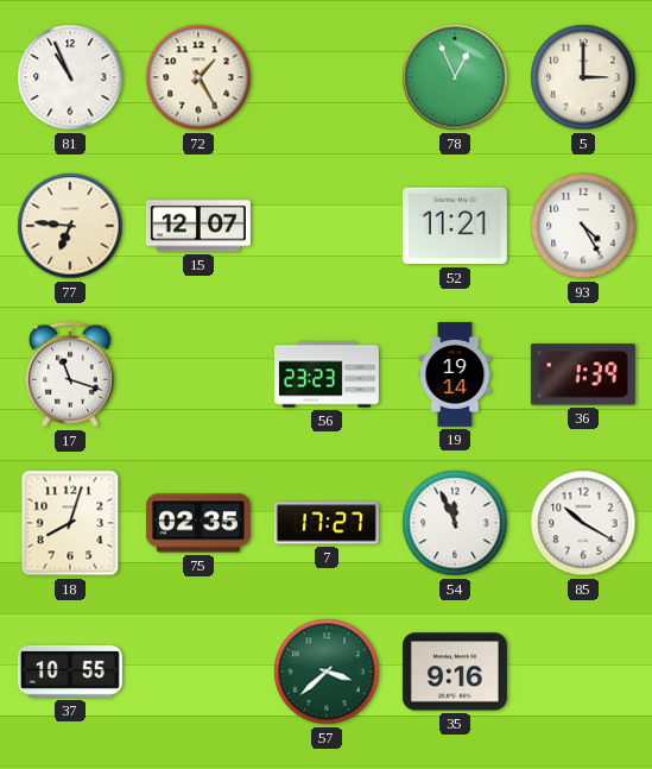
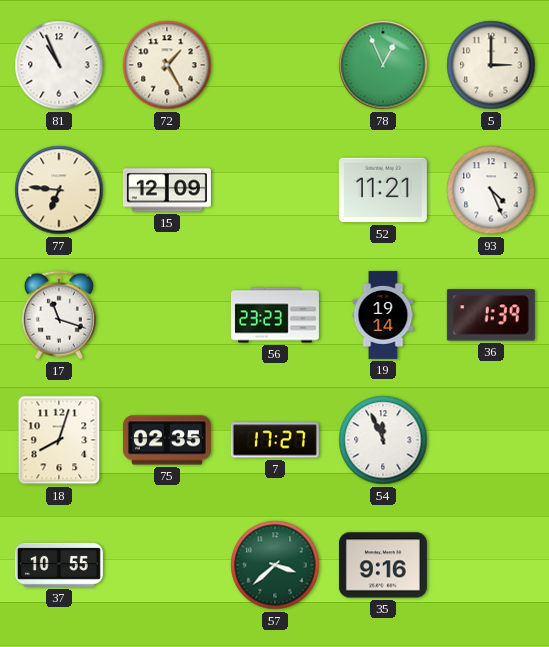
15: 12:07 -> 12:09 (167, 190)
93: 4:25 -> 4:26 (491, 190)
85: 10:20 -> none (583, 523)
